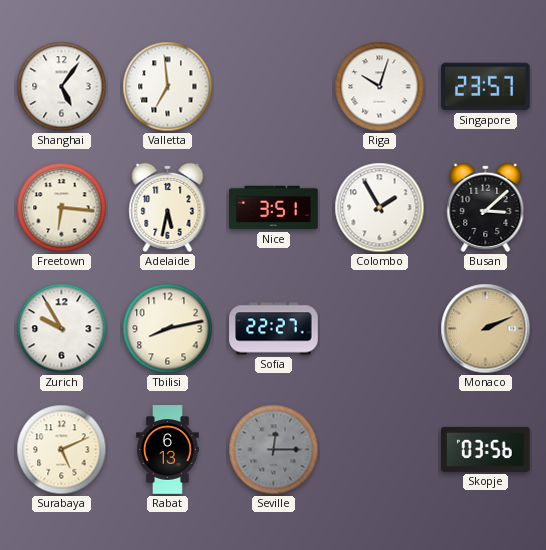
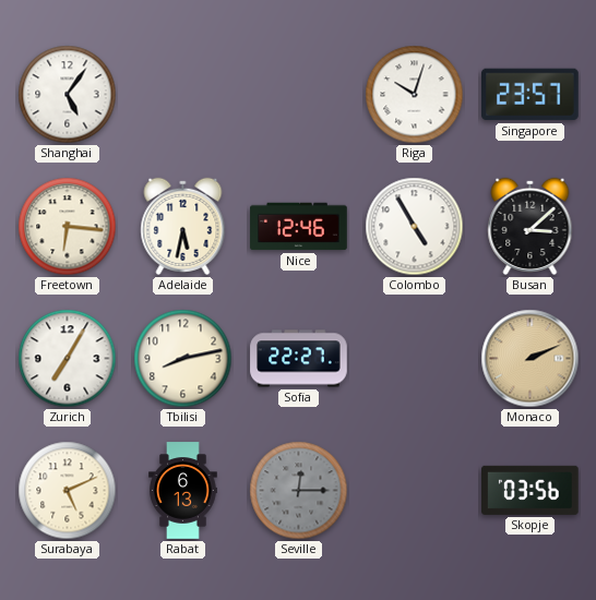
Valletta: 6:59 -> none (168, 87)
Nice: 3:51 -> 12:46 (299, 227)
Colombo: 1:55 -> 4:55 (415, 227)
Zurich: 9:55 -> 7:05 (68, 359)
